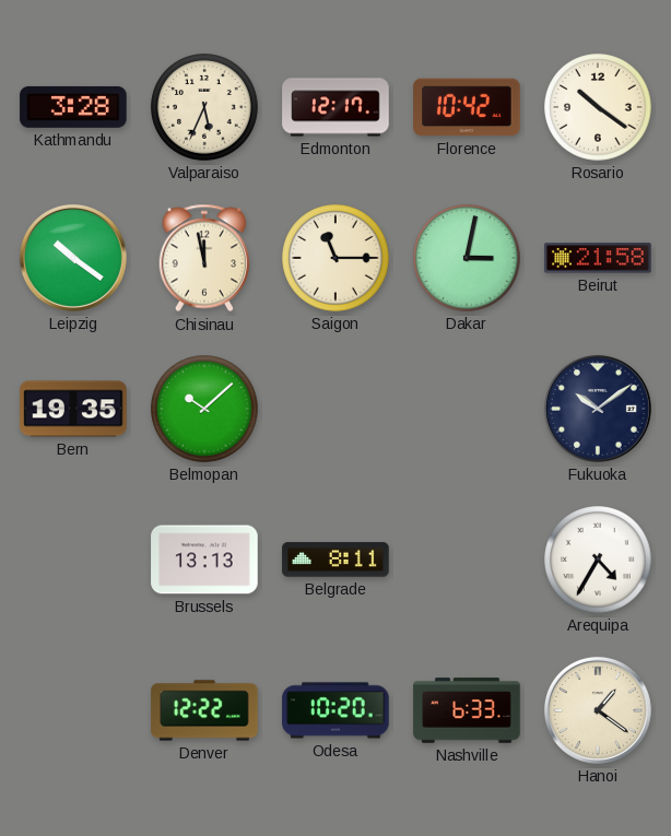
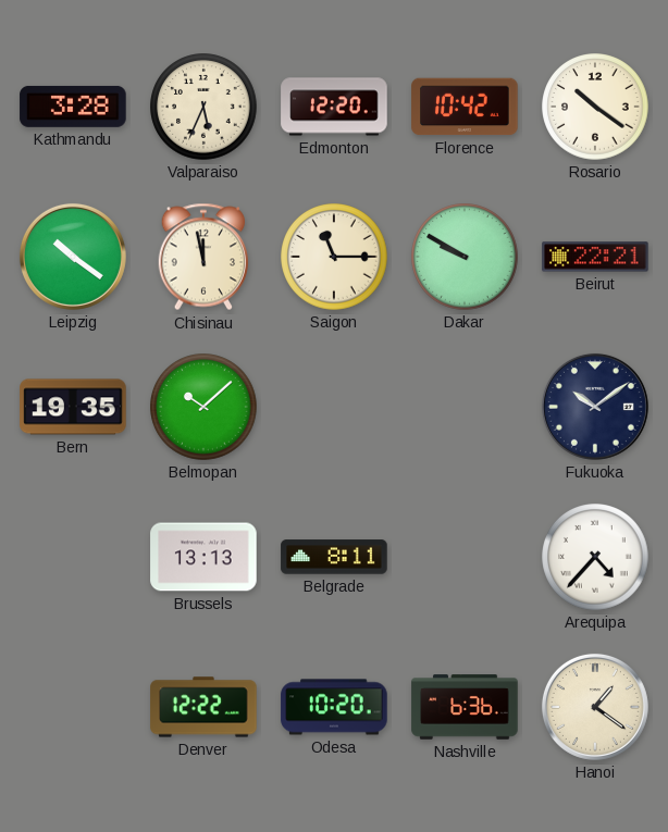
Edmonton: 12:17 -> 12:20 (334, 107)
Dakar: 3:02 -> 9:50 (465, 257)
Beirut: 21:58 -> 22:21 (595, 257)
Arequipa: 4:35 -> 4:37 (595, 557)
Nashville: 6:33 -> 6:36 (465, 707)
